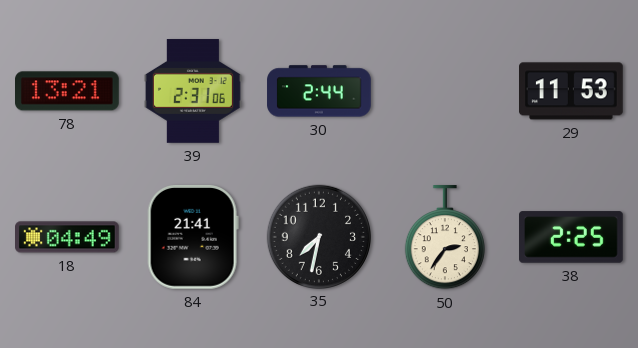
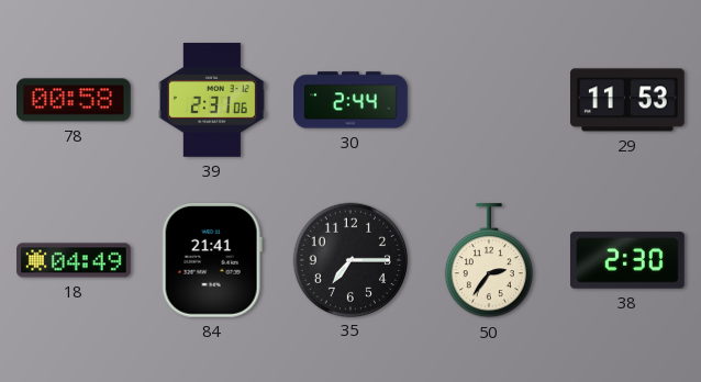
78: 13:21 -> 00:58 (75, 100)
35: 7:32 -> 7:15 (349, 259)
38: 2:25 -> 2:30 (628, 260)
